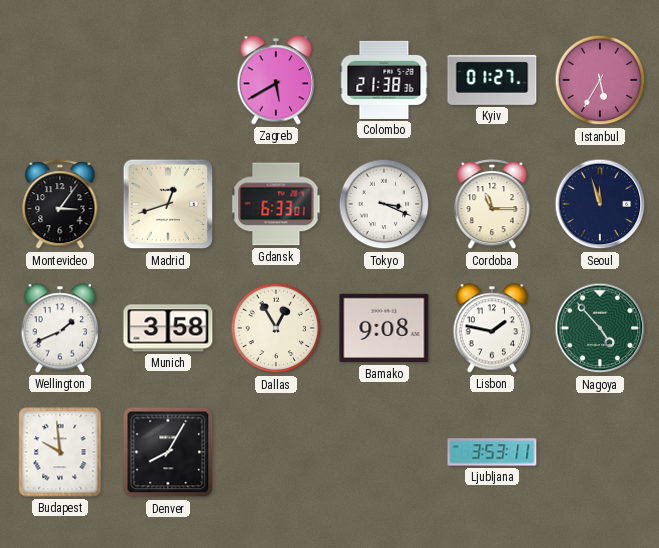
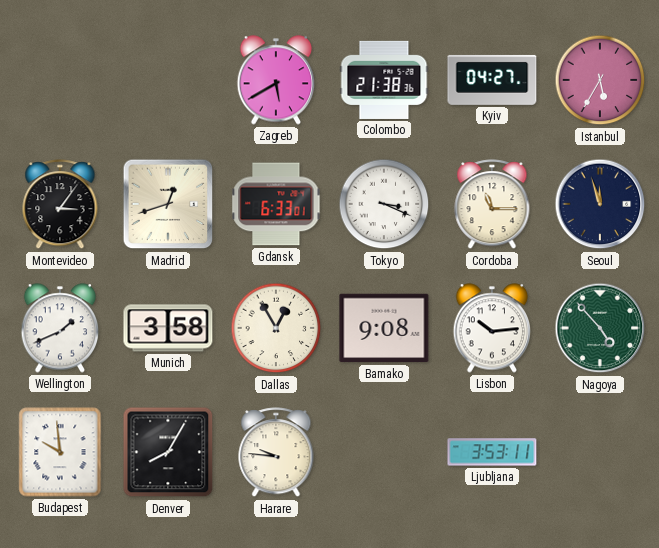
Kyiv: 01:27 -> 04:27 (492, 80)
Lisbon: 1:47 -> 10:14 (492, 328)
Harare: none -> 9:46 (276, 453)
